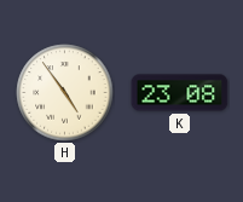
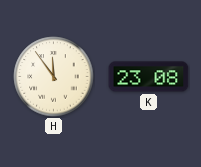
H: 4:54 -> 11:54 (54, 77)
